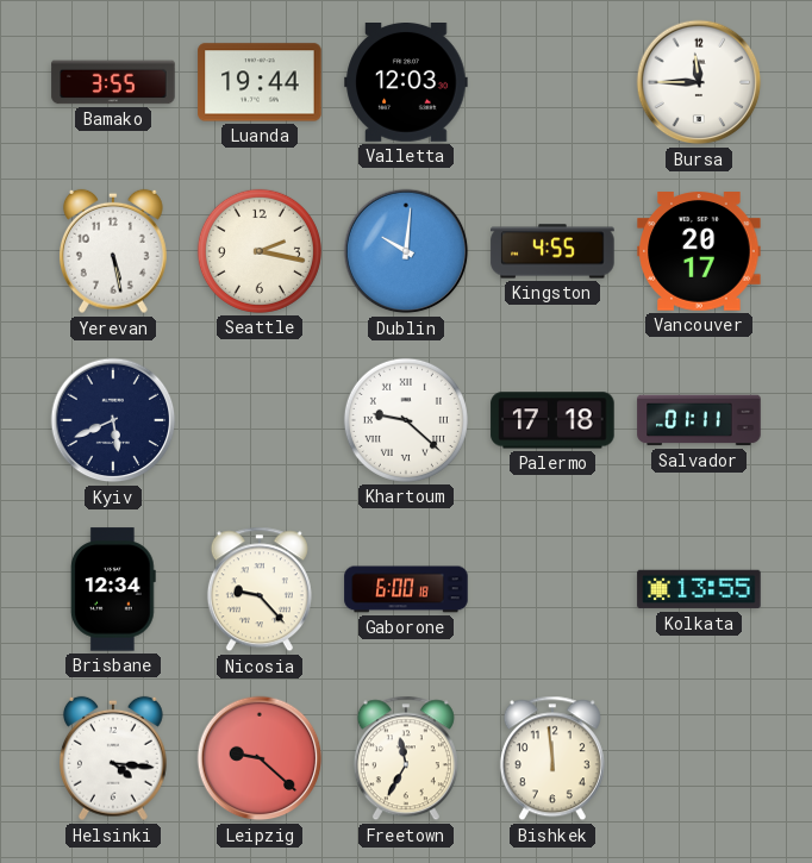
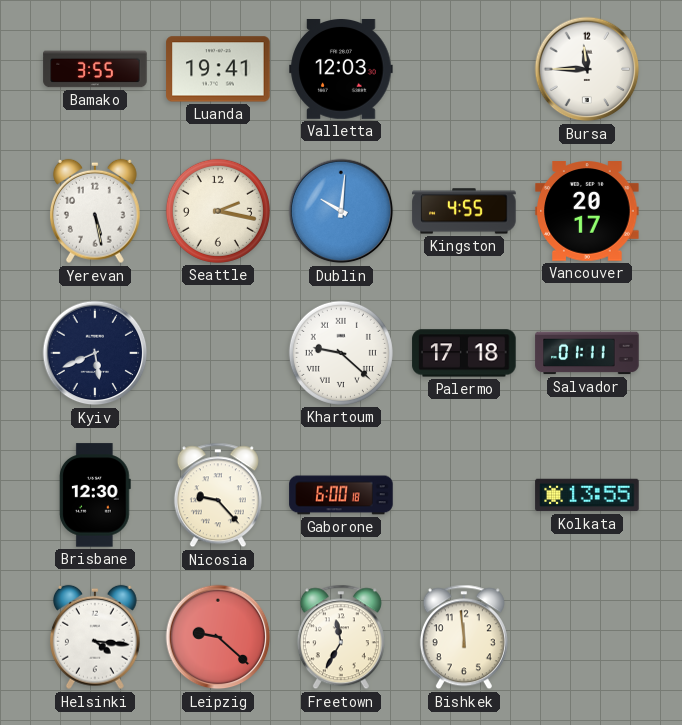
Luanda: 19:44 -> 19:41 (218, 69)
Brisbane: 12:34 -> 12:30 (95, 495)
